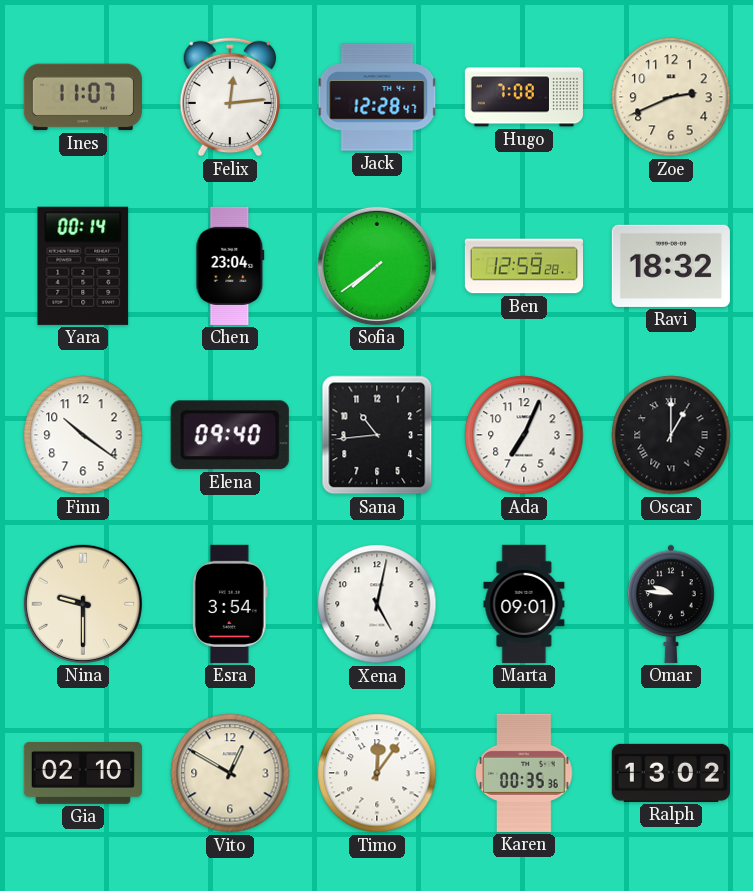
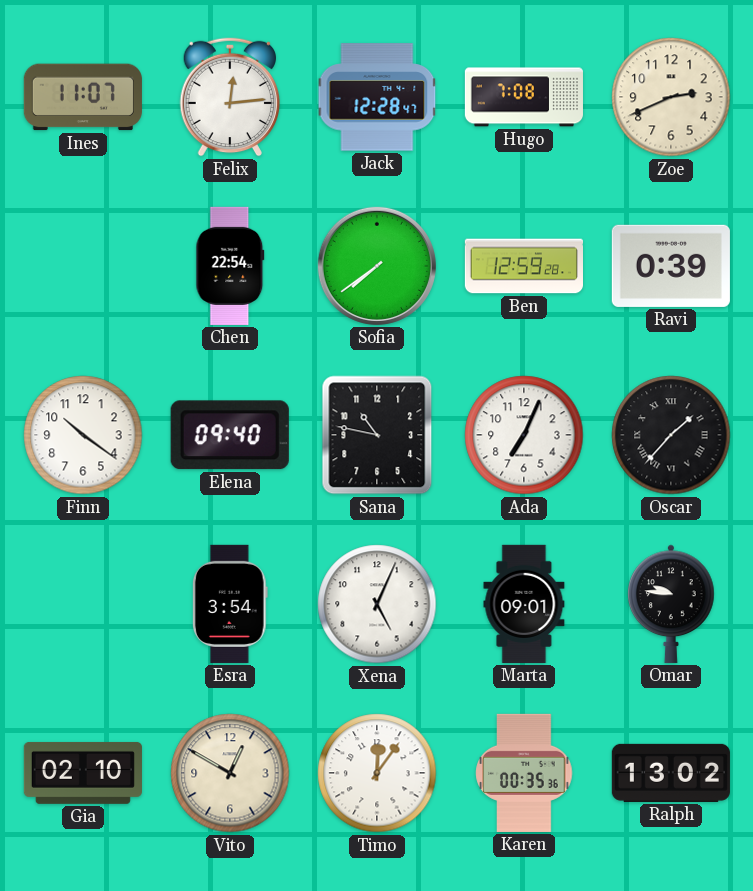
Yara: 00:14 -> none (83, 266)
Chen: 23:04 -> 22:54 (230, 266)
Ravi: 18:32 -> 0:39 (671, 266)
Sana: 10:44 -> 10:47 (377, 435)
Oscar: 1:00 -> 1:37 (671, 435)
Nina: 9:30 -> none (83, 604)
Xena: 5:02 -> 5:04 (377, 604)
